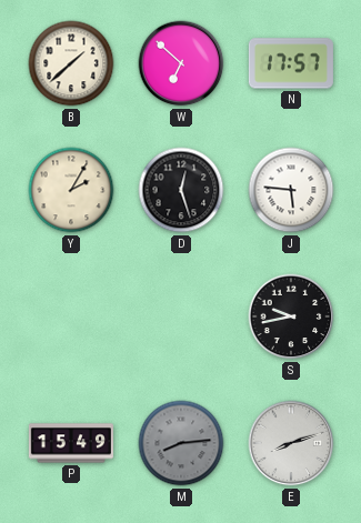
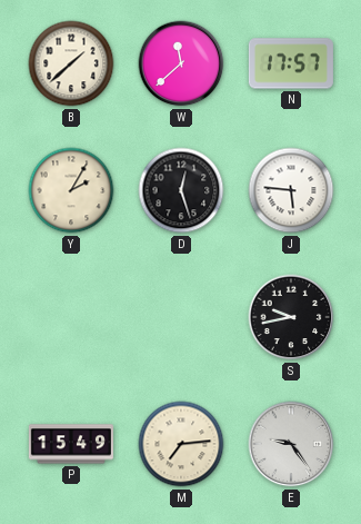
W: 6:52 -> 11:38 (181, 63)
M: 8:14 -> 7:14 (181, 444)
M dial: grey -> cream (181, 444)
E: 8:12 -> 9:24 (291, 444)
